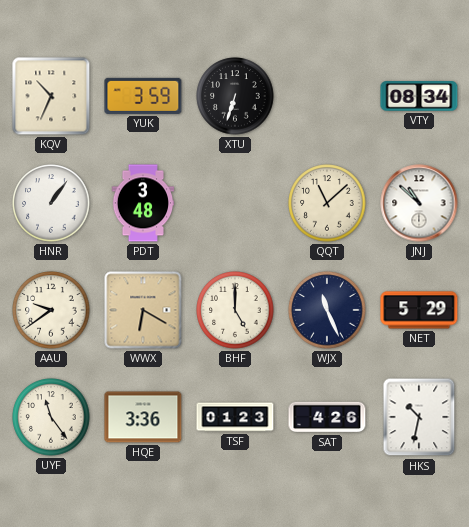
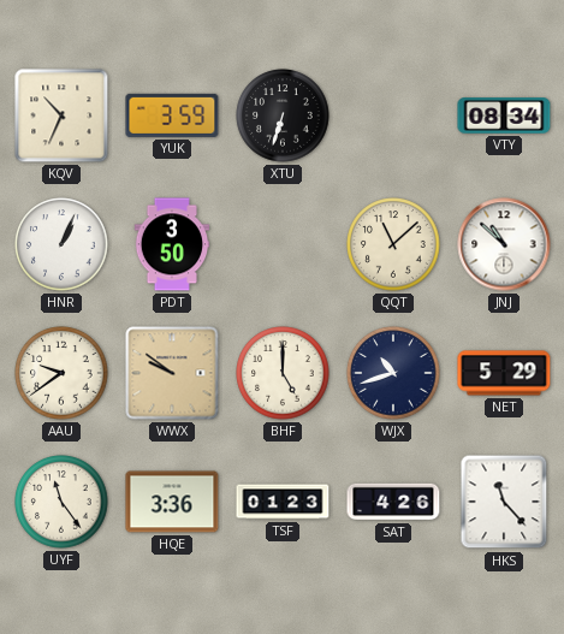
HNR: 1:06 -> 1:04 (61, 244)
PDT: 3:48 -> 3:50 (172, 244)
WWX: 6:20 -> 9:51 (172, 373)
WJX: 11:26 -> 10:42 (393, 373)
HKS: 10:32 -> 11:23 (504, 502)
